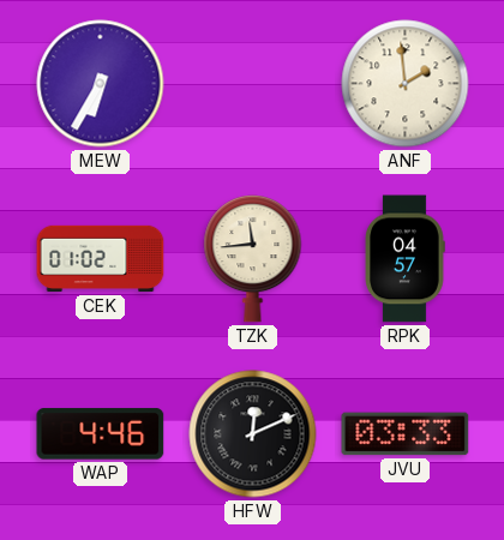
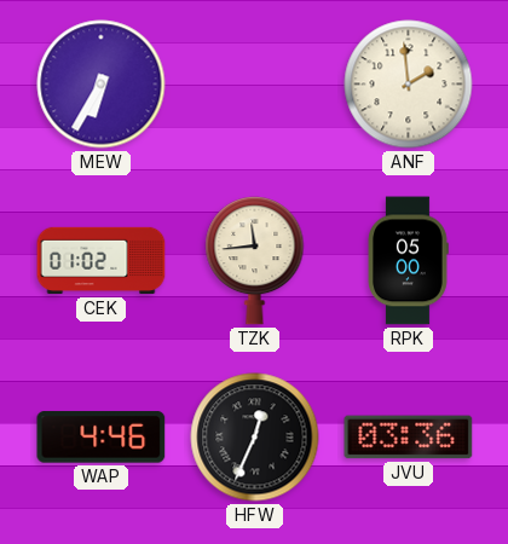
RPK: 04:57 -> 05:00 (408, 261)
HFW: 12:11 -> 12:34 (255, 438)
JVU: 03:33 -> 03:36 (409, 438)
